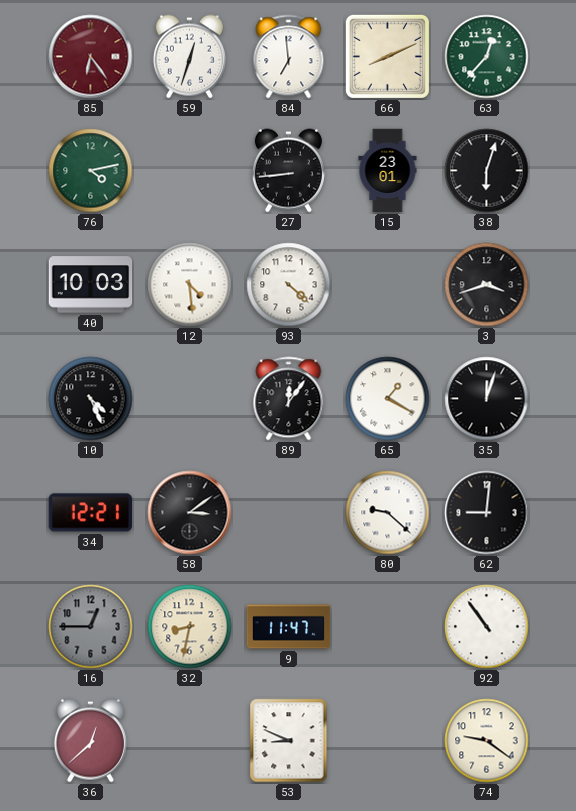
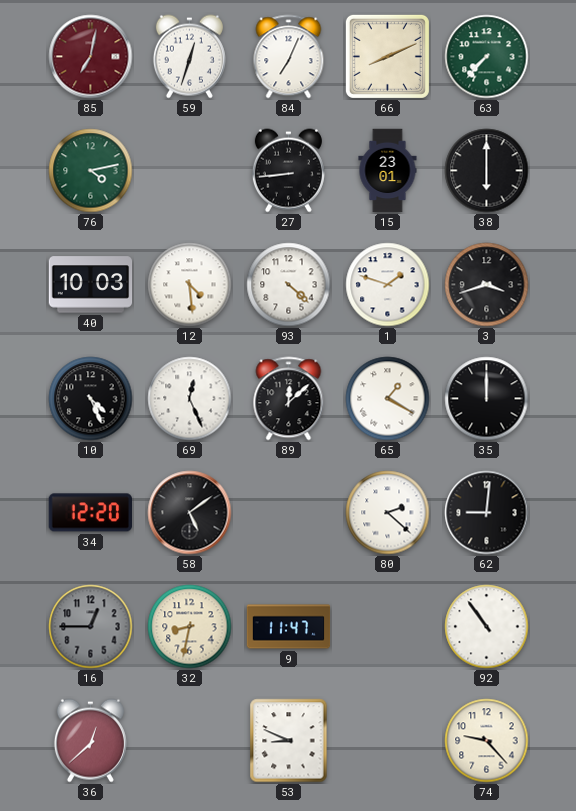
85: 6:24 -> 7:02 (91, 57)
84: 6:59 -> 7:04 (289, 57)
63: 12:37 -> 7:37 (487, 57)
38: 6:03 -> 6:00 (487, 171)
1: none -> 1:48 (388, 285)
69: none -> 12:26 (190, 399)
89: 12:06 -> 12:08 (289, 399)
35: 12:03 -> 12:00 (487, 399)
34: 12:21 -> 12:20 (90, 513)
58: 3:09 -> 5:09 (190, 513)
80: 9:22 -> 2:22 (388, 513)
74: 9:21 -> 9:23 (487, 741)
